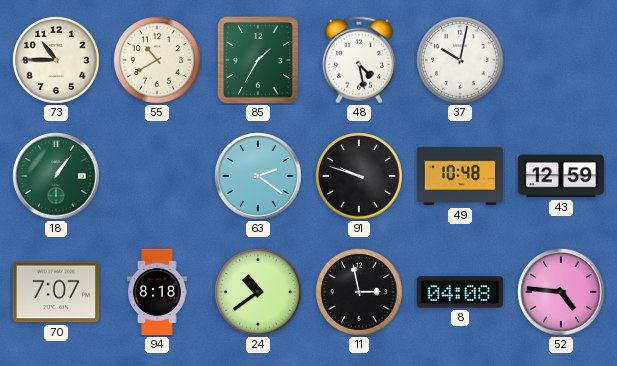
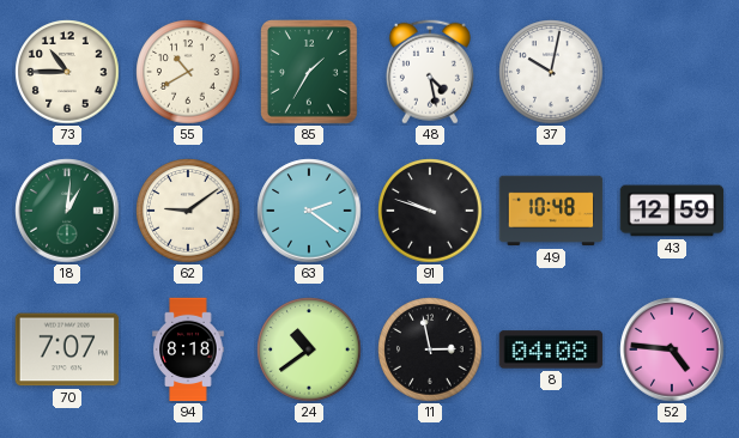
18: 1:06 -> 1:01 (67, 211)
62: none -> 9:09 (188, 211)
